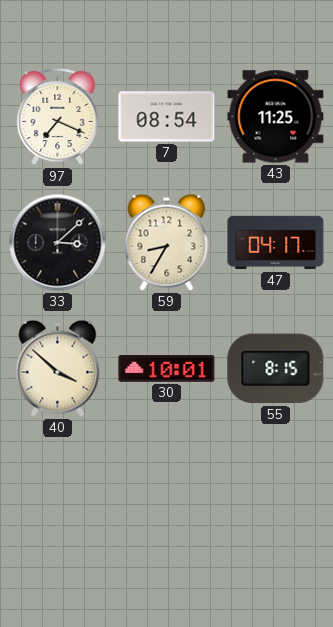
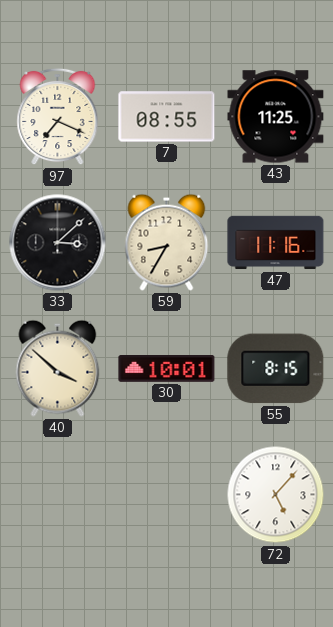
7: 08:54 -> 08:55 (167, 117)
47: 04:17 -> 11:16 (276, 243)
72: none -> 5:07 (276, 495)
